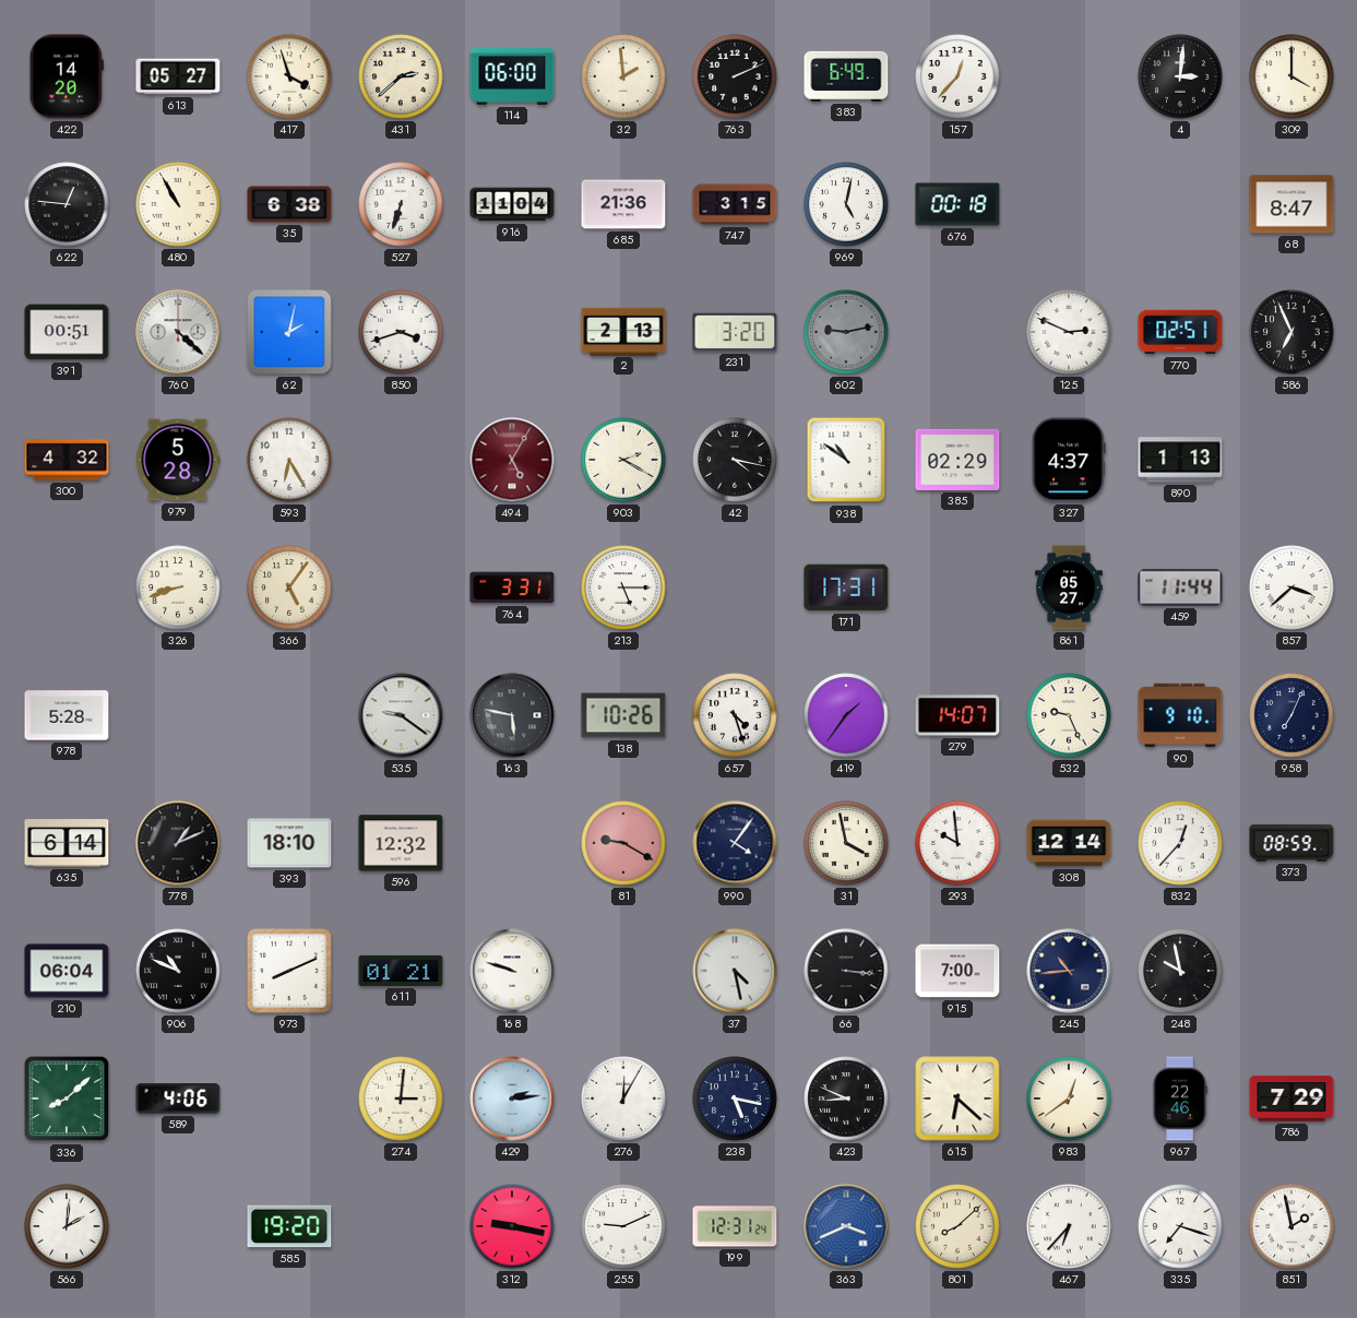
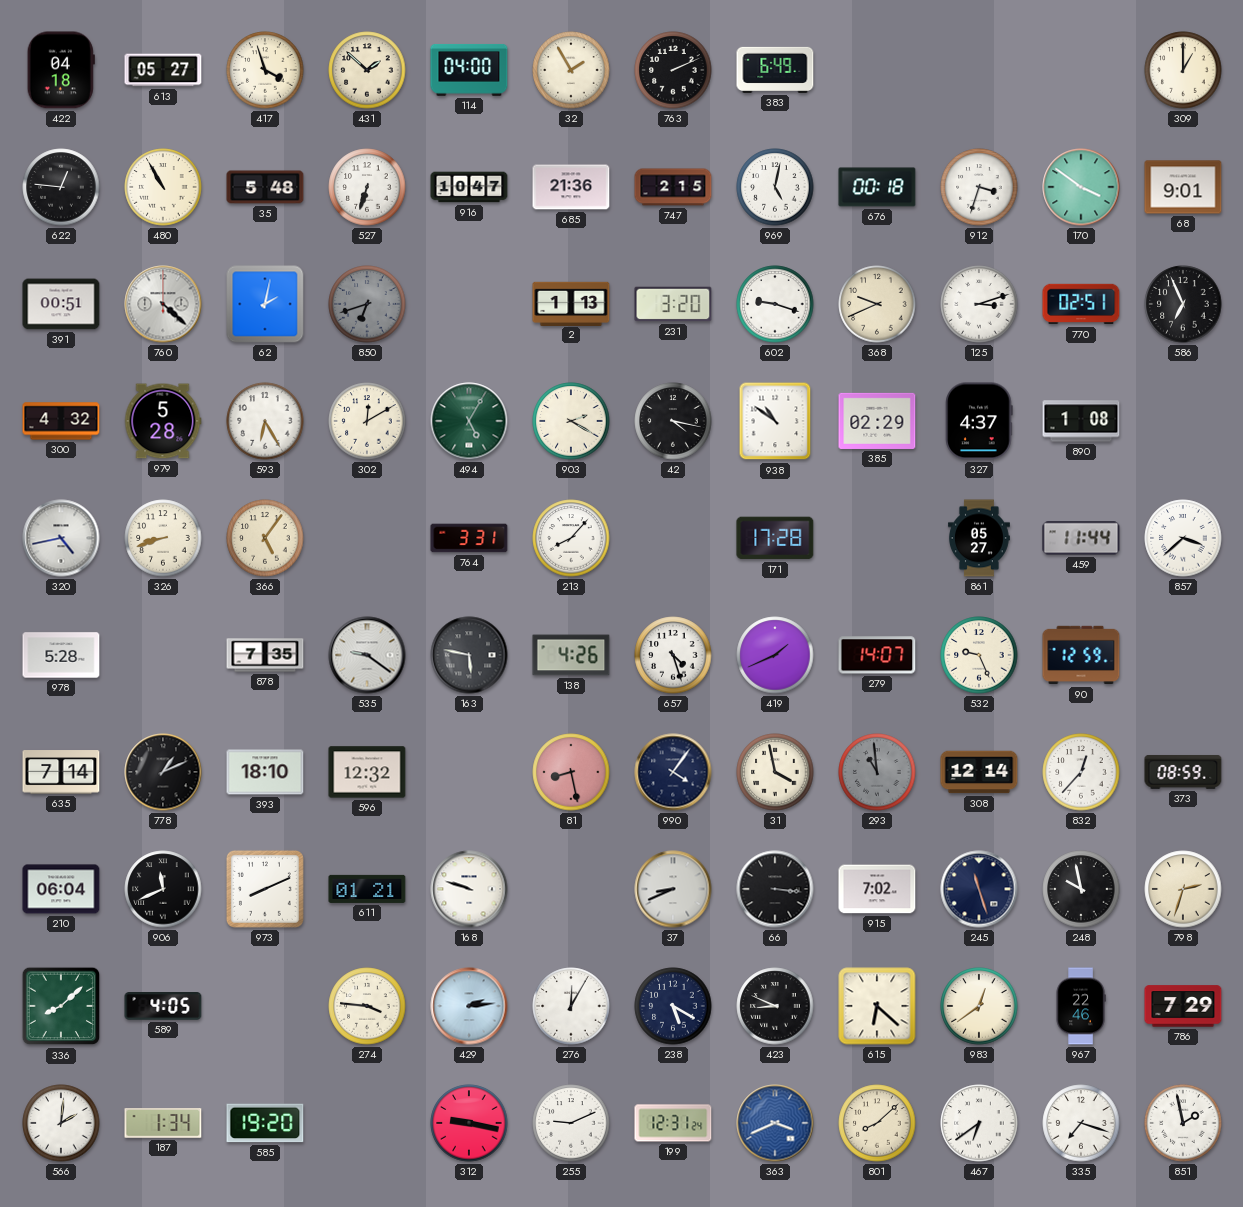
422: 14:20 -> 04:18 (61, 70)
431: 2:38 -> 1:52 (367, 70)
114: 06:00 -> 04:00 (469, 70)
32: 1:59 -> 1:55 (571, 70)
157: 12:37 -> none (957, 76)
4: 3:01 -> none (1180, 76)
309: 4:00 -> 1:00 (1183, 70)
35: 6:38 -> 5:48 (265, 187)
916: 11:04 -> 10:47 (469, 187)
747: 3:15 -> 2:15 (673, 187)
912: none -> 3:33 (979, 187)
170: none -> 3:51 (1081, 187)
68: 8:47 -> 9:01 (1183, 187)
850: 3:42 -> 6:42 (367, 304)
850 dial: white -> grey (367, 304)
2: 2:13 -> 1:13 (571, 303)
602: 9:13 -> 9:18 (775, 304)
602 dial: grey -> white (775, 304)
368: none -> 9:41 (877, 304)
125: 2:49 -> 3:12 (979, 304)
302: none -> 12:10 (367, 421)
494 dial: burgundy -> green (469, 421)
890: 1:13 -> 1:08 (1081, 421)
320: none -> 4:43 (61, 538)
213: 5:15 -> 8:07 (571, 538)
171: 17:31 -> 17:28 (775, 538)
878: none -> 7:35 (265, 655)
138: 10:26 -> 4:26 (571, 655)
419: 1:36 -> 1:41 (775, 655)
90: 9:10 -> 12:59 (1081, 655)
958: 7:04 -> none (1291, 715)
635: 6:14 -> 7:14 (61, 772)
81: 9:20 -> 8:28 (571, 772)
293: 9:59 -> 10:59 (877, 772)
293 dial: white -> grey (877, 772)
906: 10:49 -> 11:41 (163, 889)
37: 4:28 -> 8:41 (673, 889)
915: 7:00 -> 7:02 (877, 889)
245: 10:44 -> 11:27 (979, 889)
798: none -> 2:33 (1183, 889)
589: 4:06 -> 4:05 (163, 1006)
274: 3:01 -> 3:46 (367, 1006)
238: 5:17 -> 5:20 (673, 1006)
187: none -> 1:34 (163, 1124)
467: 6:37 -> 6:39 (979, 1123)
